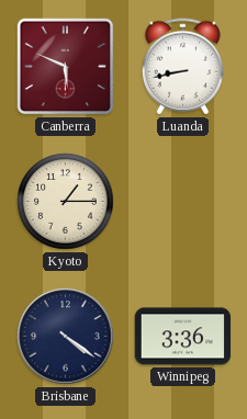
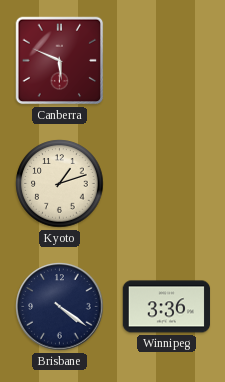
Luanda: 8:43 -> none (182, 67)
Kyoto: 1:15 -> 1:12 (60, 184)
